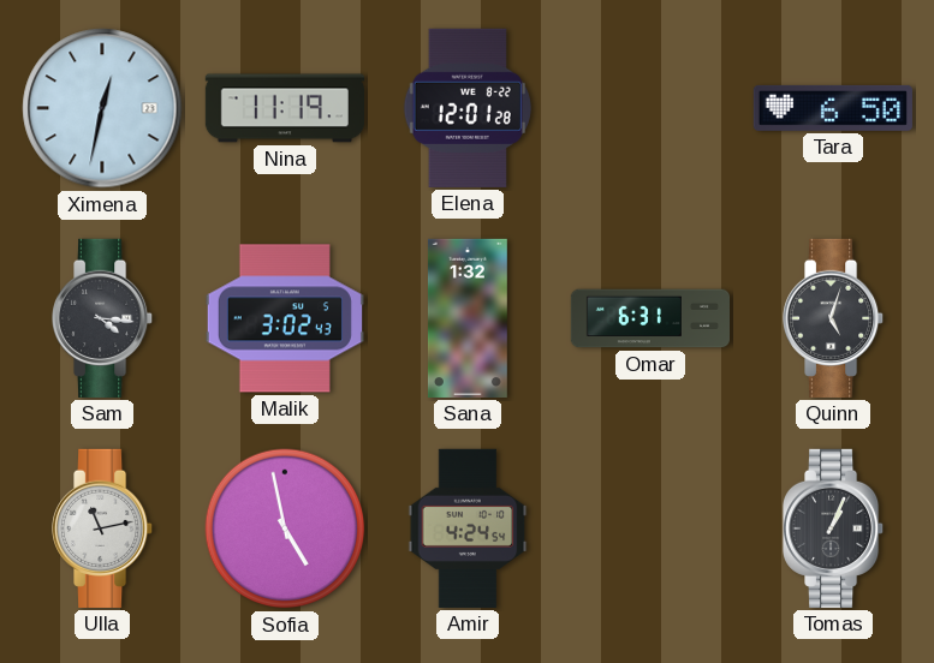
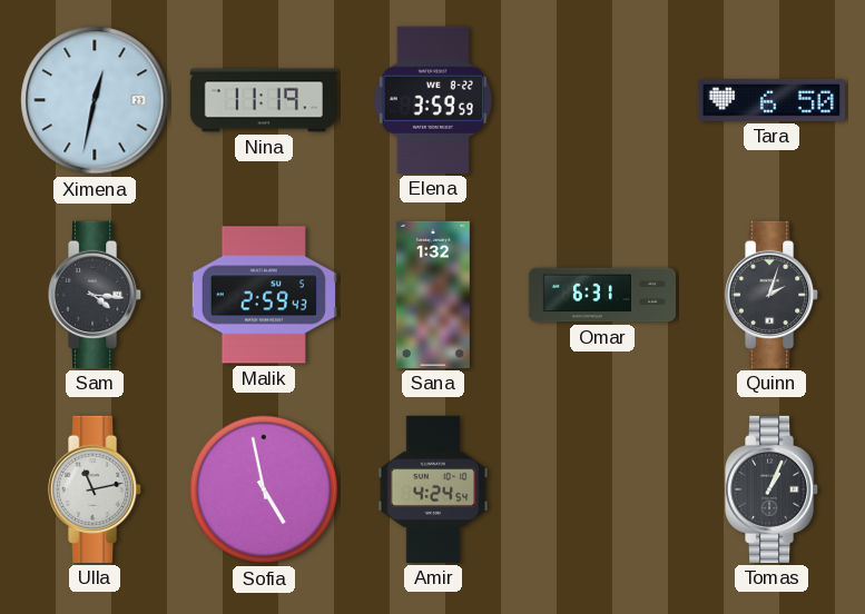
Elena: 12:01 -> 3:59 (433, 100)
Malik: 3:02 -> 2:59 (264, 295)
Quinn: 5:03 -> 2:03 (773, 295)
